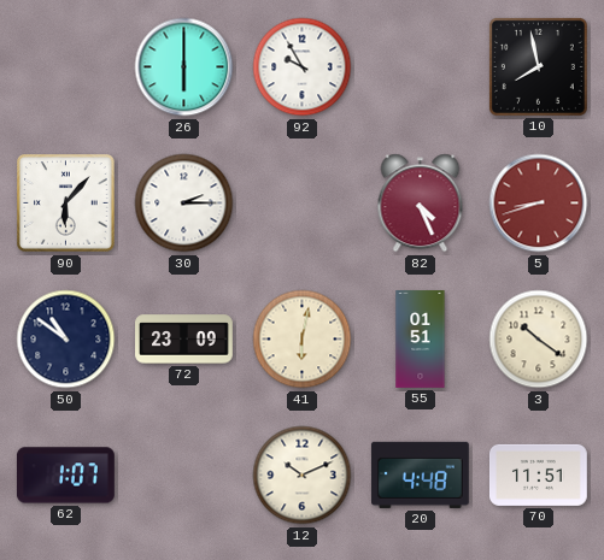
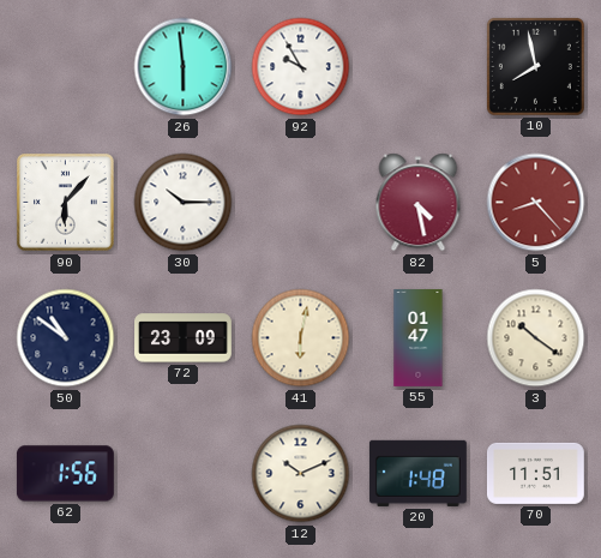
26: 6:00 -> 5:59 (184, 67)
30: 2:15 -> 10:15 (184, 203)
82: 4:26 -> 4:28 (419, 203)
5: 8:42 -> 8:23 (536, 203)
55: 01:51 -> 01:47 (419, 338)
62: 1:07 -> 1:56 (65, 474)
20: 4:48 -> 1:48 (417, 473)
